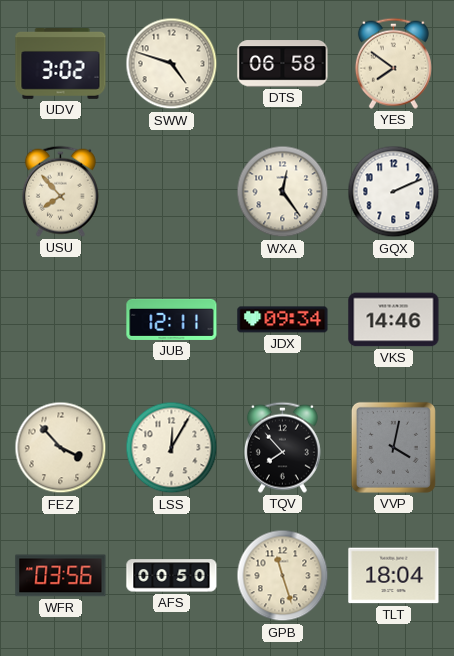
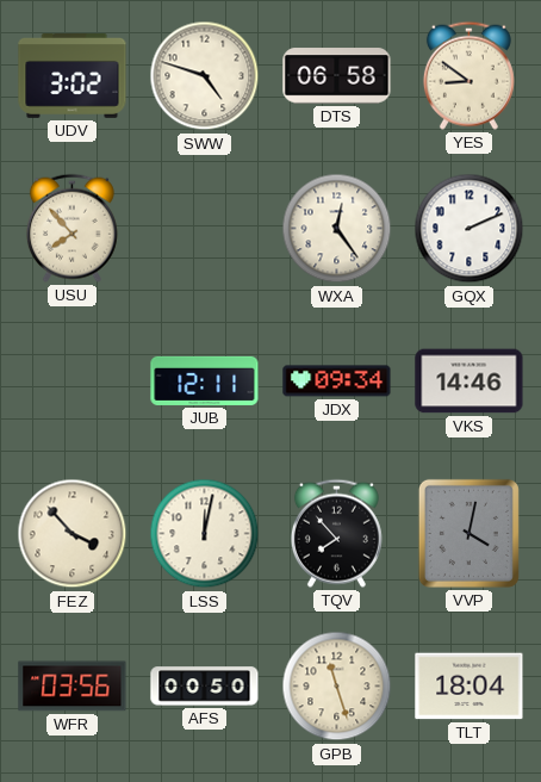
YES: 7:51 -> 8:51 (468, 75)
LSS: 12:05 -> 12:02 (205, 534)
